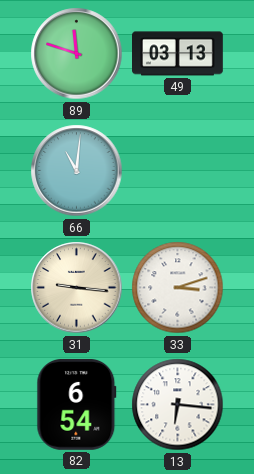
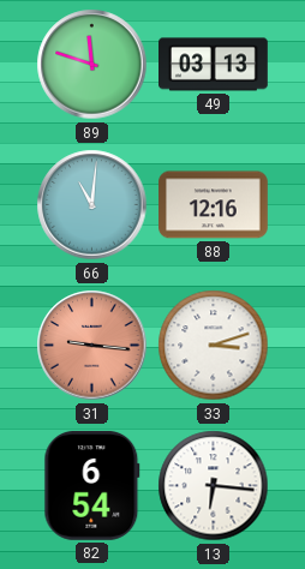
88: none -> 12:16 (214, 205)
31 dial: cream -> salmon (92, 346)
